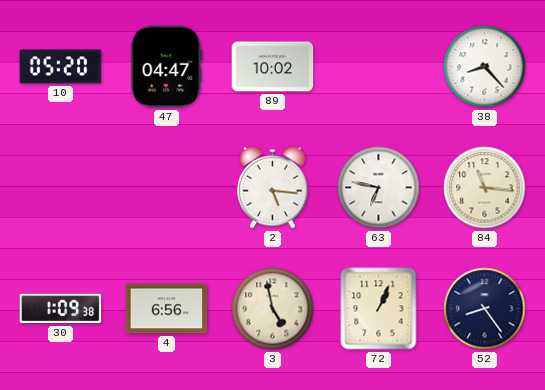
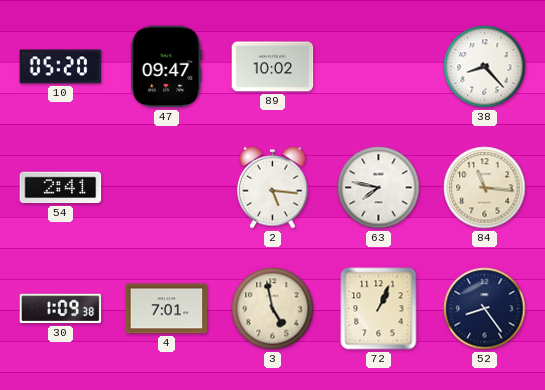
47: 04:47 -> 09:47 (167, 67)
54: none -> 2:41 (61, 188)
63: 6:47 -> 7:47 (379, 188)
4: 6:56 -> 7:01 (167, 309)
